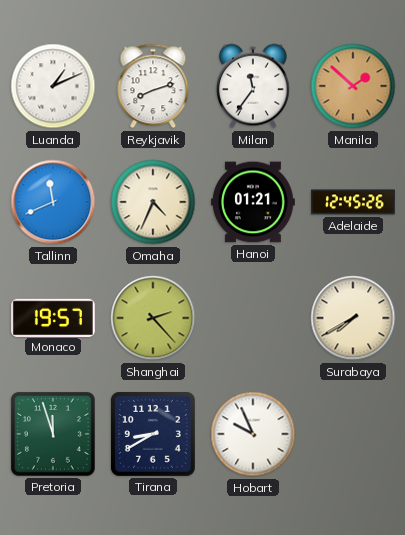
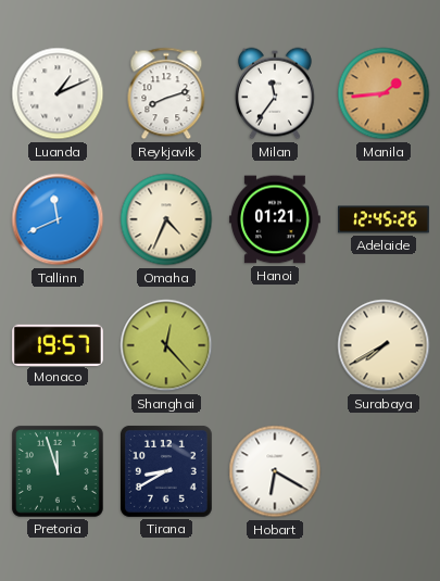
Manila: 1:52 -> 1:44 (384, 93)
Shanghai: 2:23 -> 12:23 (166, 345)
Hobart: 9:56 -> 6:20 (275, 471)
